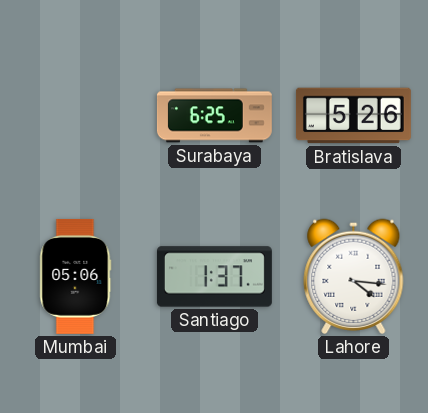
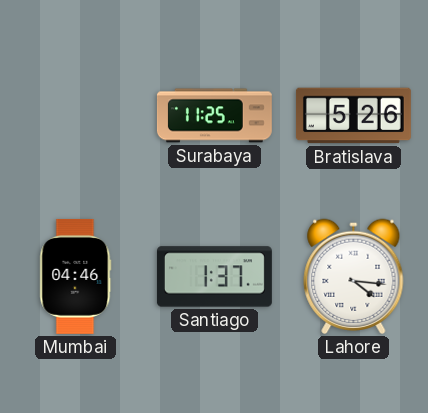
Surabaya: 6:25 -> 11:25 (214, 116)
Mumbai: 05:06 -> 04:46 (76, 276)
